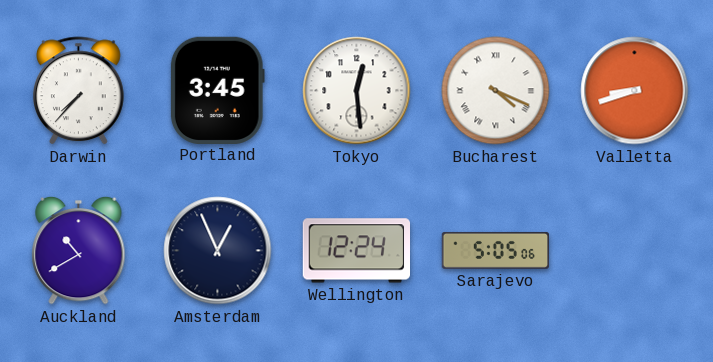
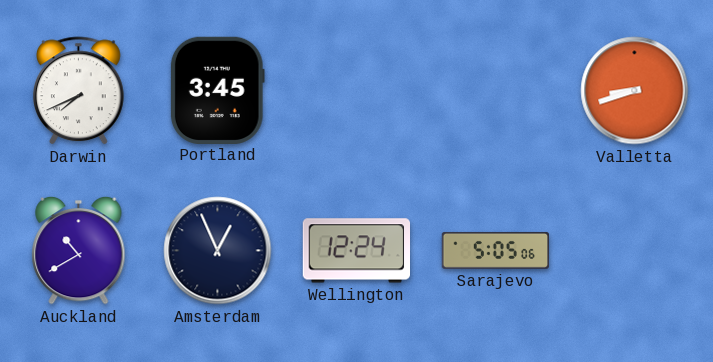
Darwin: 7:37 -> 7:41 (79, 91)
Tokyo: 12:29 -> none (357, 91)
Bucharest: 4:19 -> none (496, 91)
